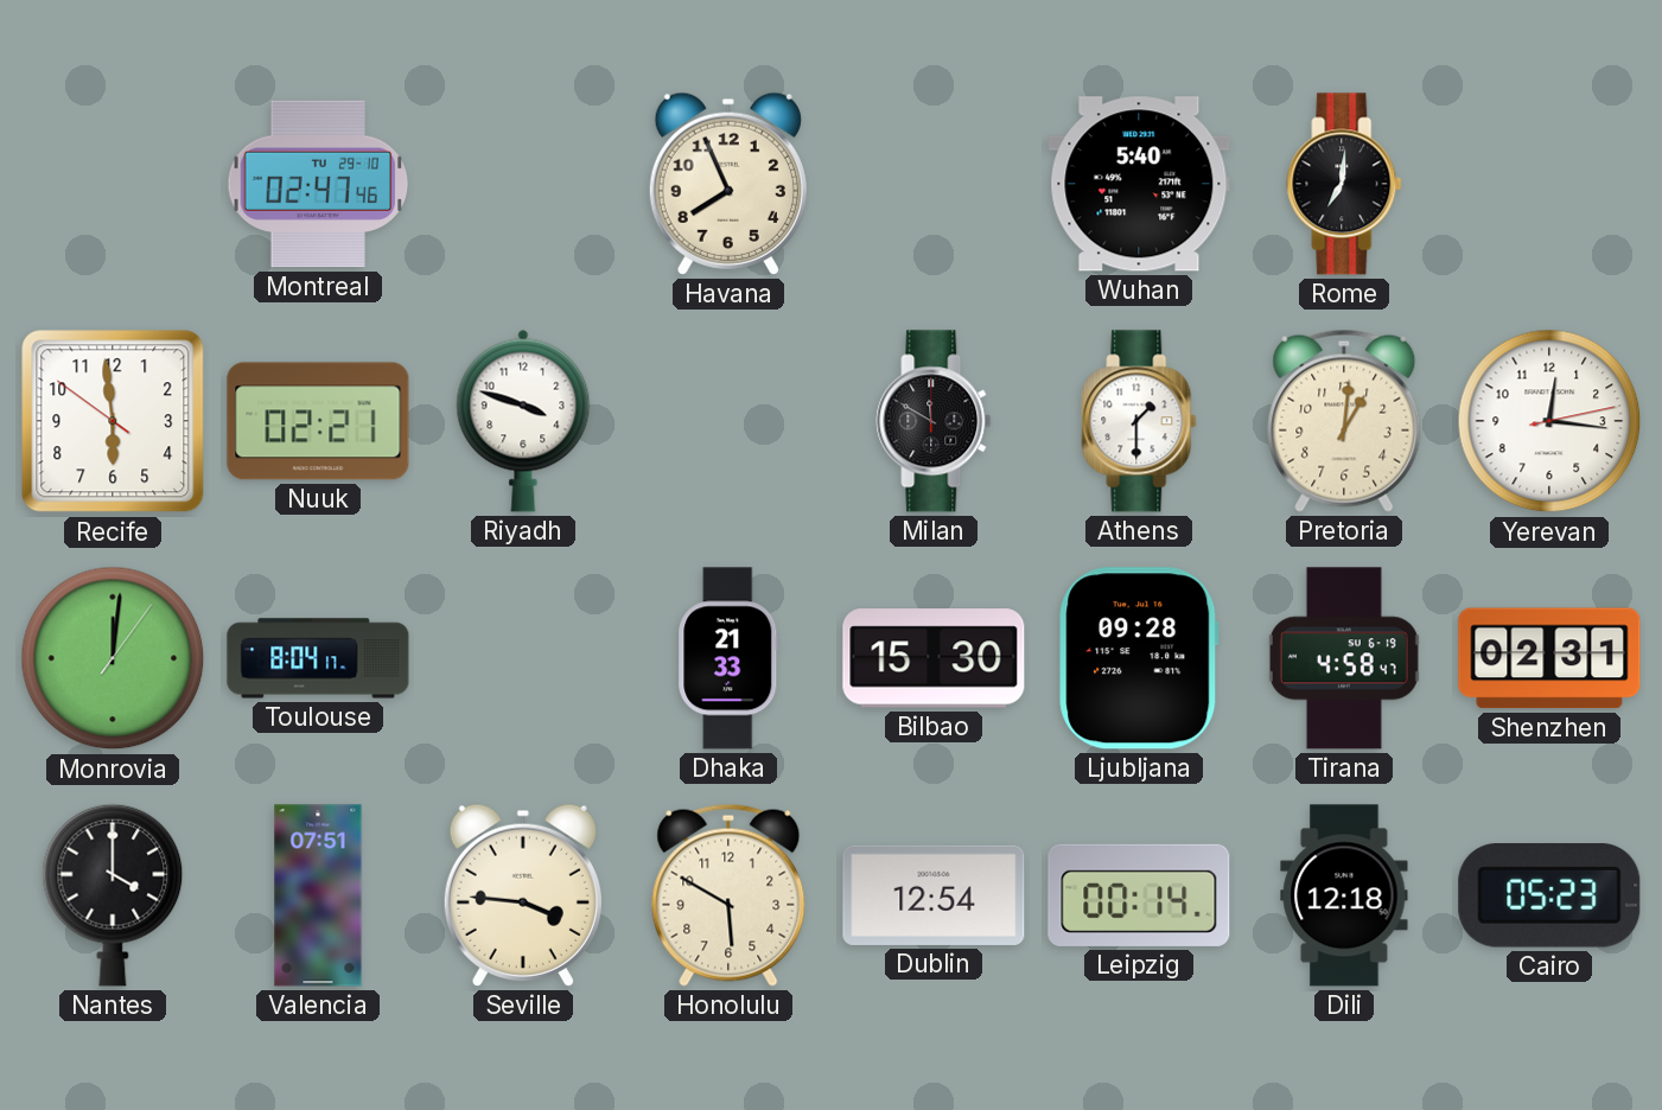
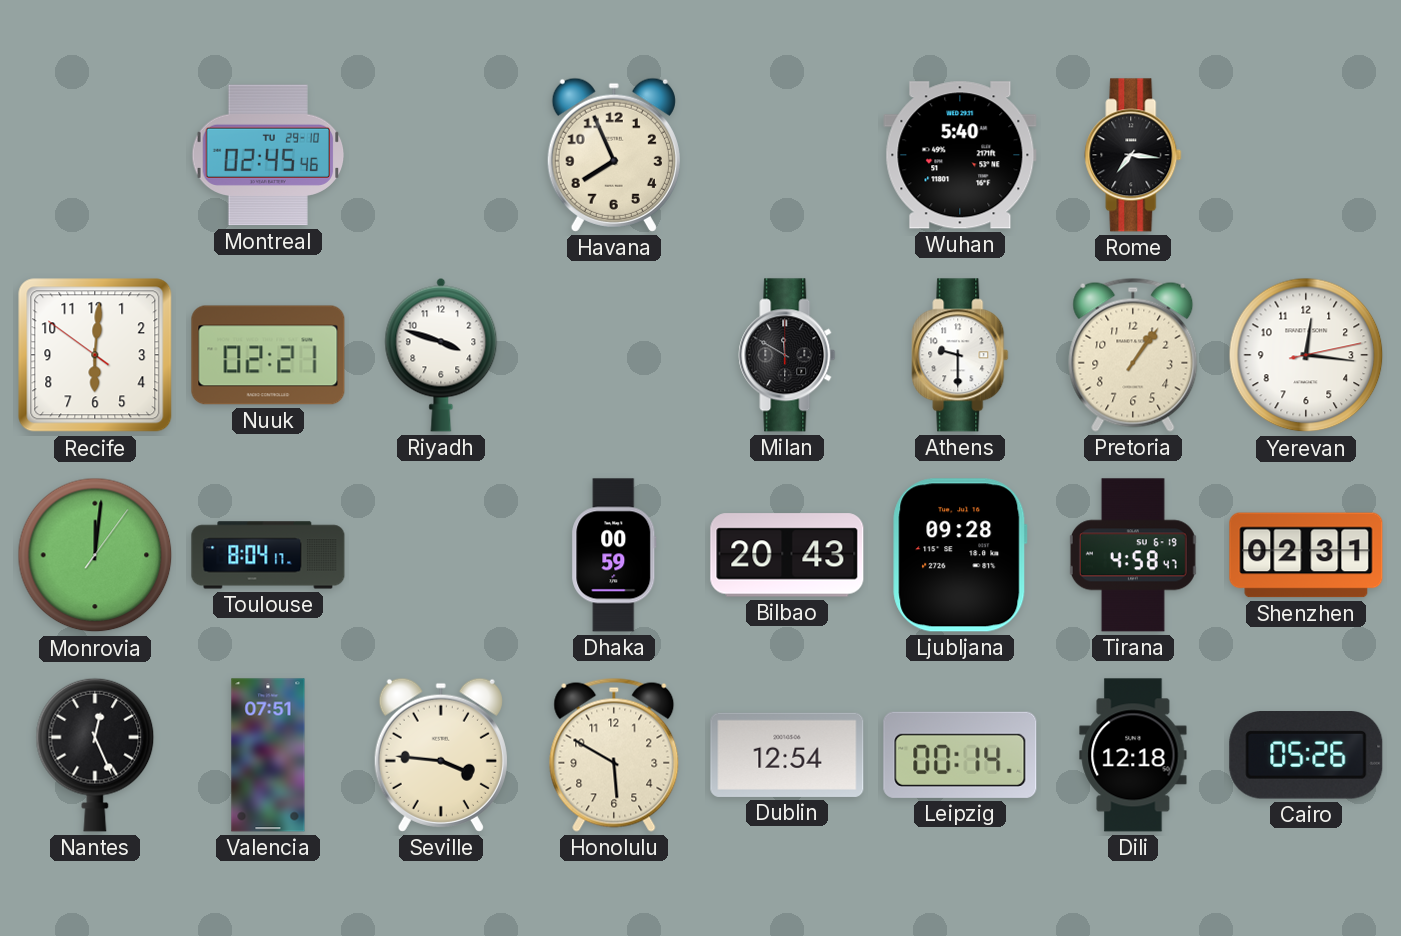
Montreal: 02:47 -> 02:45 (268, 155)
Rome: 7:01 -> 7:16 (1133, 155)
Recife: 5:58 -> 6:00 (95, 355)
Athens: 1:30 -> 9:30 (960, 355)
Pretoria: 1:01 -> 1:06 (1133, 355)
Dhaka: 21:33 -> 00:59 (614, 555)
Bilbao: 15:30 -> 20:43 (787, 555)
Nantes: 4:00 -> 12:26 (95, 755)
Cairo: 05:23 -> 05:26 (1306, 755)
